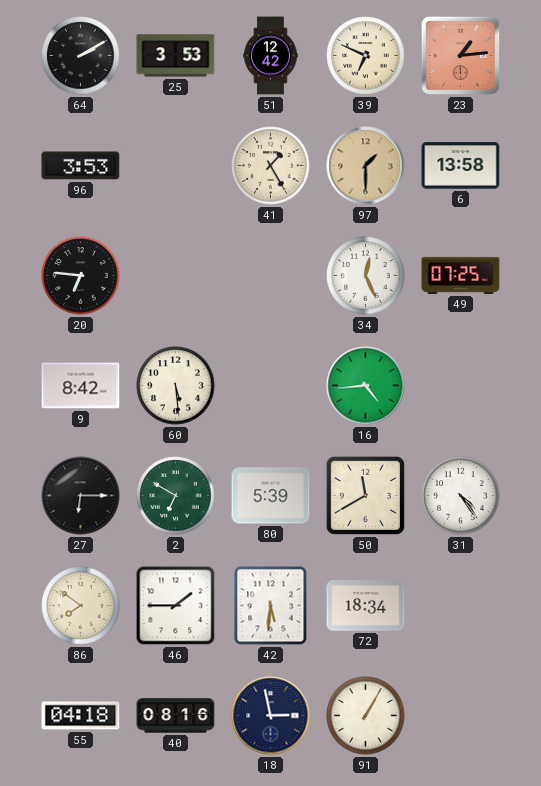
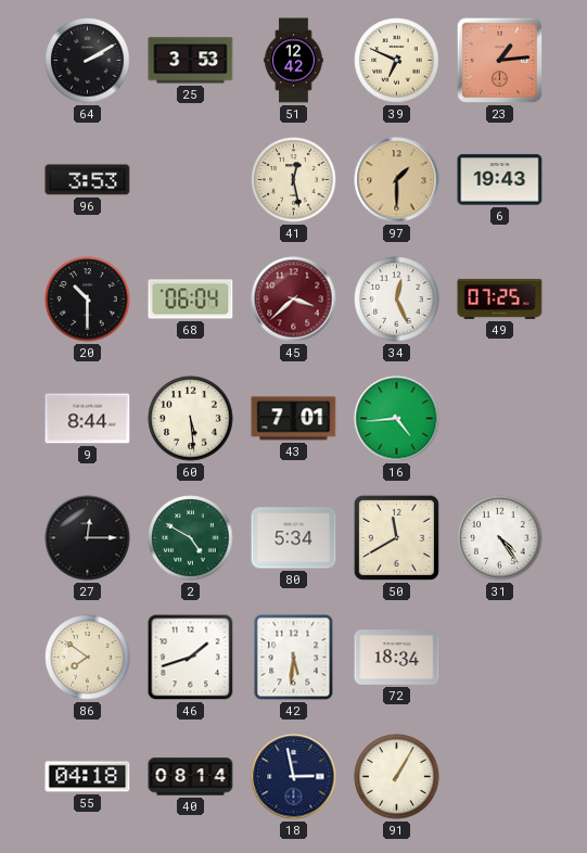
41: 1:25 -> 12:28 (294, 180)
6: 13:58 -> 19:43 (500, 180)
20: 6:46 -> 10:30 (88, 300)
68: none -> 06:04 (191, 300)
45: none -> 3:38 (294, 300)
9: 8:42 -> 8:44 (88, 419)
43: none -> 7:01 (294, 419)
27: 6:15 -> 12:15 (88, 538)
2: 6:50 -> 4:50 (191, 538)
80: 5:39 -> 5:34 (294, 538)
46: 1:45 -> 1:42 (191, 658)
40: 08:16 -> 08:14 (191, 777)
